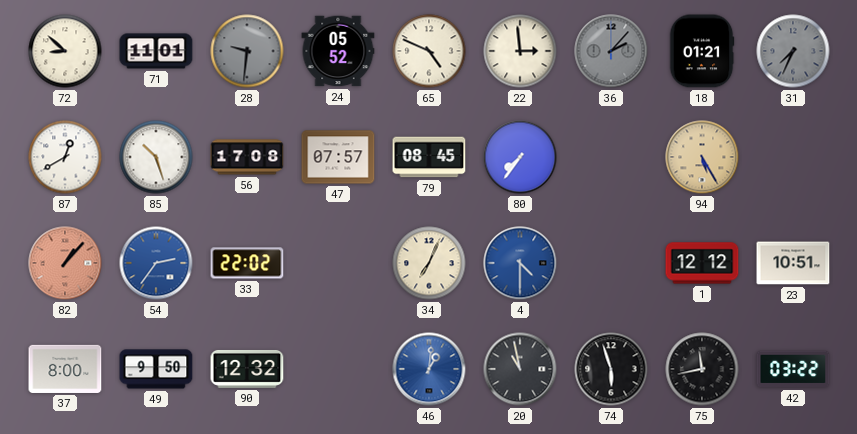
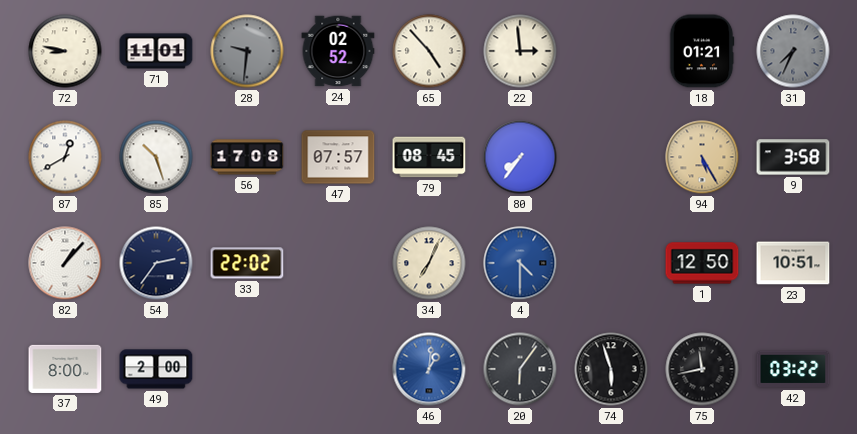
72: 8:52 -> 8:47 (65, 51)
24: 05:52 -> 02:52 (338, 51)
65: 4:49 -> 4:53 (429, 51)
36: 2:07 -> none (611, 51)
9: none -> 3:58 (793, 157)
82 dial: salmon -> white (65, 263)
54 dial: blue -> navy (156, 263)
1: 12:12 -> 12:50 (702, 263)
49: 9:50 -> 2:00 (156, 369)
90: 12:32 -> none (247, 369)
20: 10:58 -> 6:06 (520, 369)
